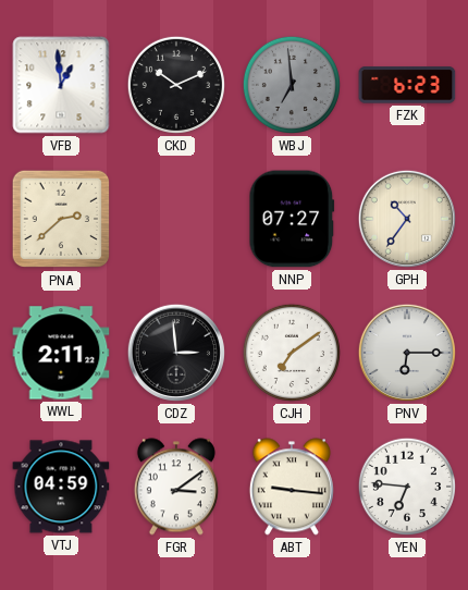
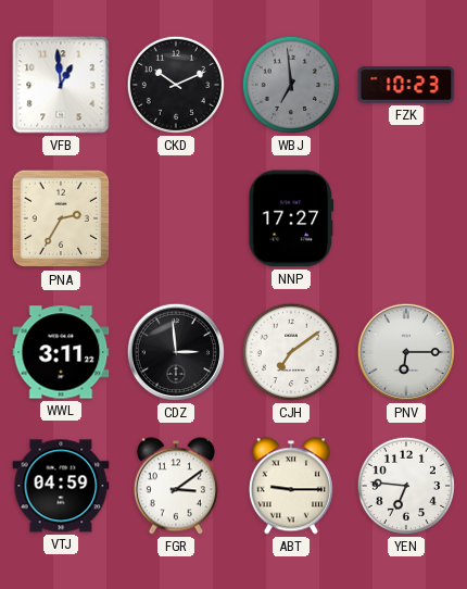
FZK: 6:23 -> 10:23 (406, 85)
PNA: 2:38 -> 2:35 (61, 218)
NNP: 07:27 -> 17:27 (291, 218)
GPH: 10:36 -> none (407, 219)
WWL: 2:11 -> 3:11 (61, 352)
ABT: 9:16 -> 9:15 (291, 486)
